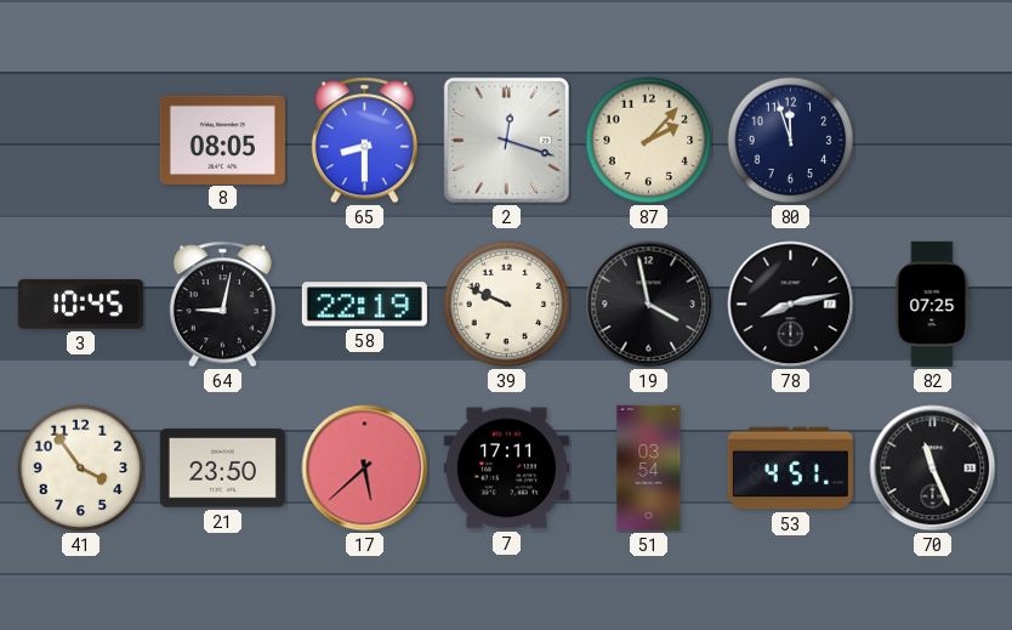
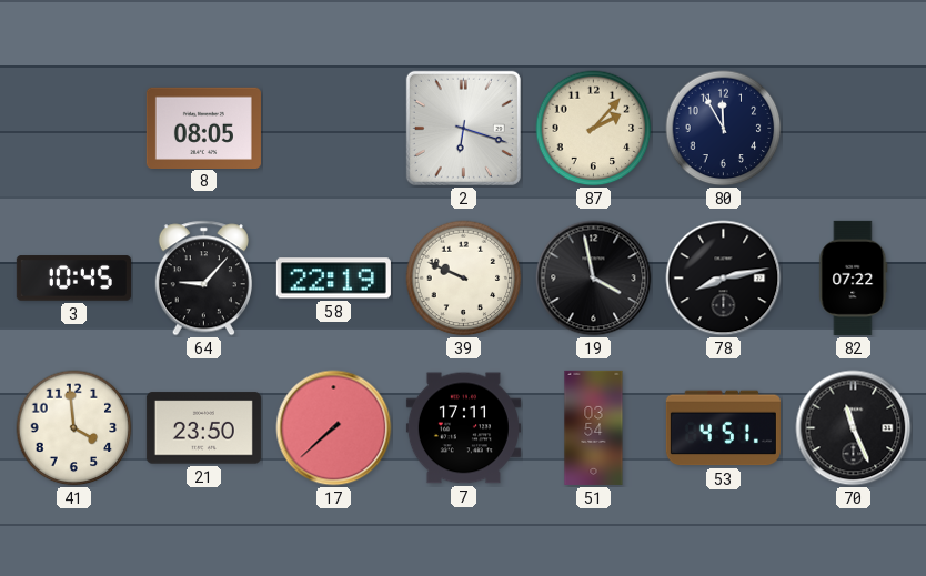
65: 8:30 -> none (364, 141)
2: 12:18 -> 6:18 (463, 128)
80: 11:57 -> 11:55 (724, 129)
64: 9:02 -> 9:07 (203, 279)
82: 07:25 -> 07:22 (854, 277)
41: 3:54 -> 3:59 (74, 428)
17: 5:38 -> 7:38 (334, 428)
